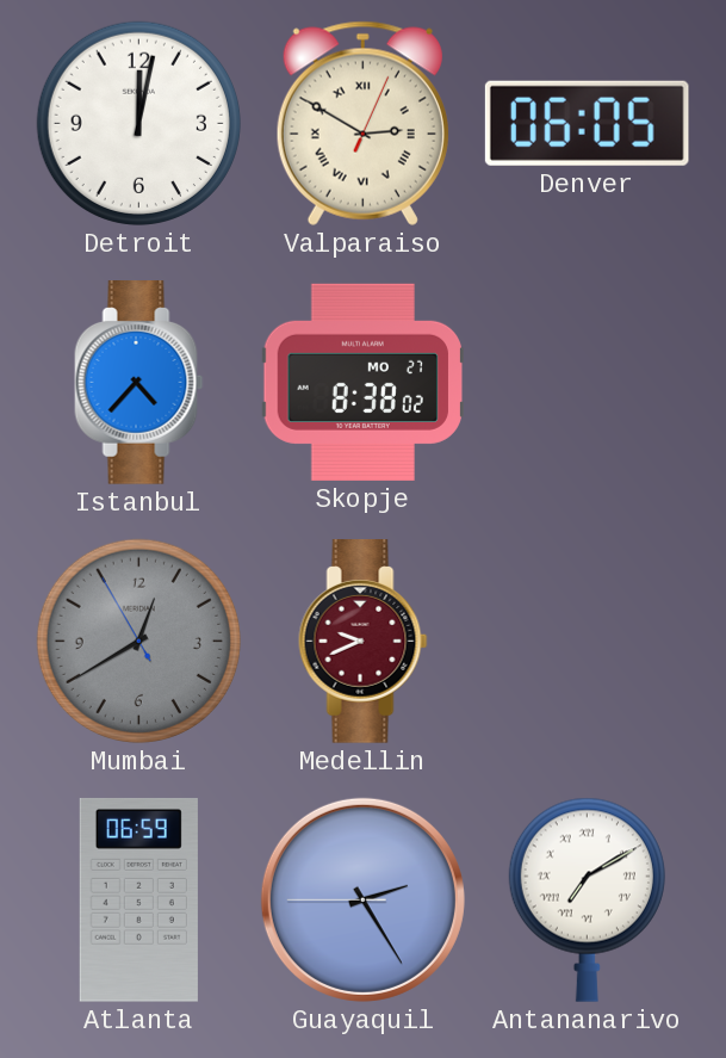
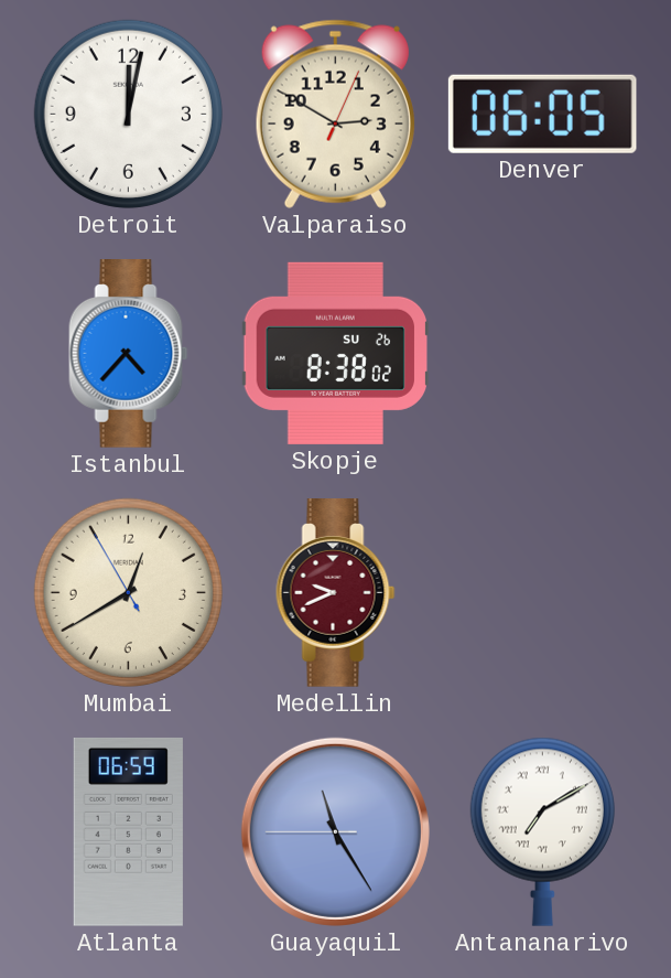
Valparaiso numerals: Roman -> Arabic (335, 114)
Skopje date: MO 27 -> SU 26 (335, 353)
Mumbai dial: grey -> cream (128, 592)
Guayaquil: 2:24 -> 11:24 (335, 831)
